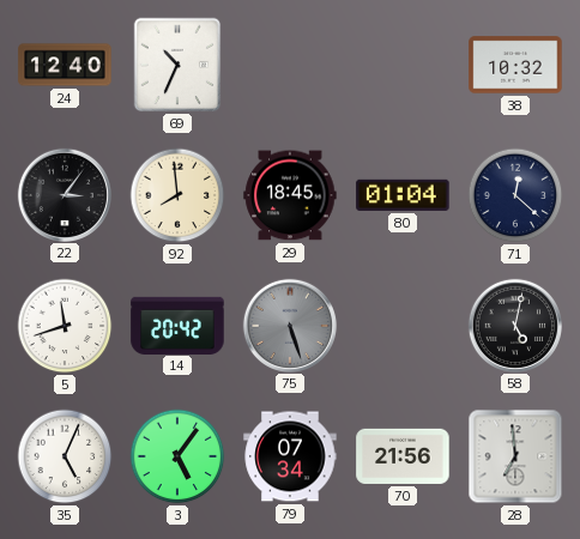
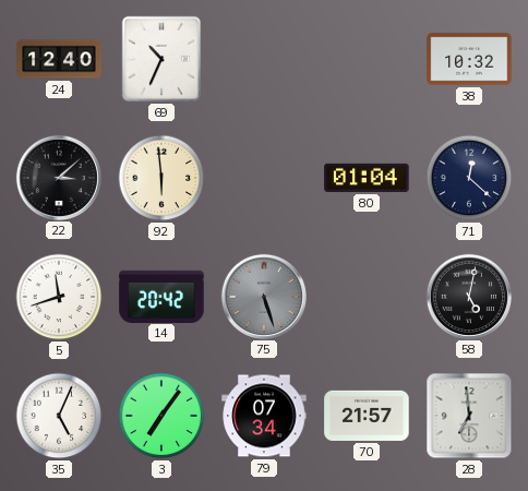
22: 3:06 -> 3:08 (58, 177)
92: 7:59 -> 5:59 (161, 178)
29: 18:45 -> none (290, 195)
3: 5:06 -> 7:06 (161, 416)
70: 21:56 -> 21:57 (367, 416)
